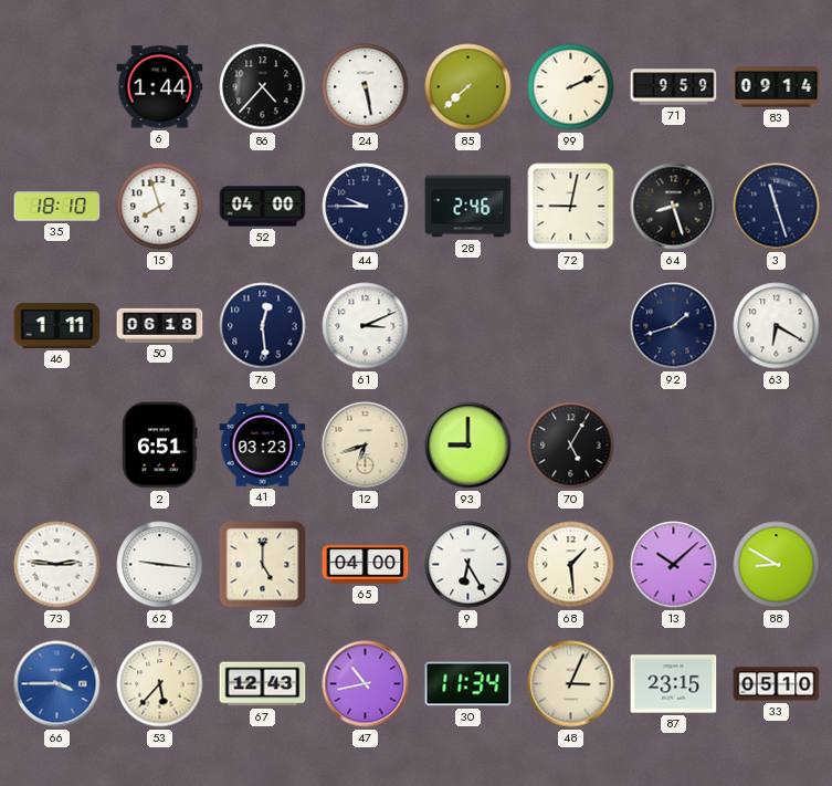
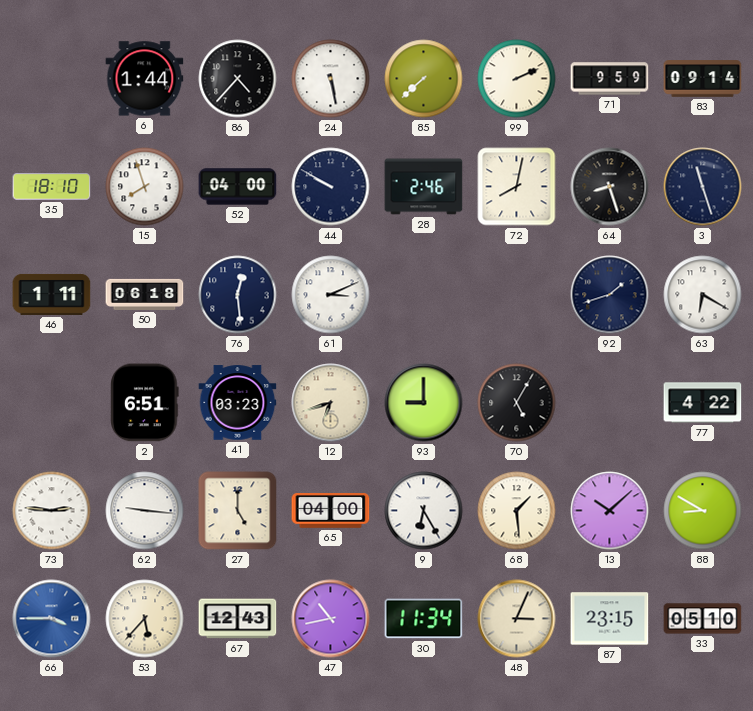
44: 9:45 -> 9:50 (331, 187)
72: 9:02 -> 8:02 (517, 187)
77: none -> 4:22 (703, 403)
